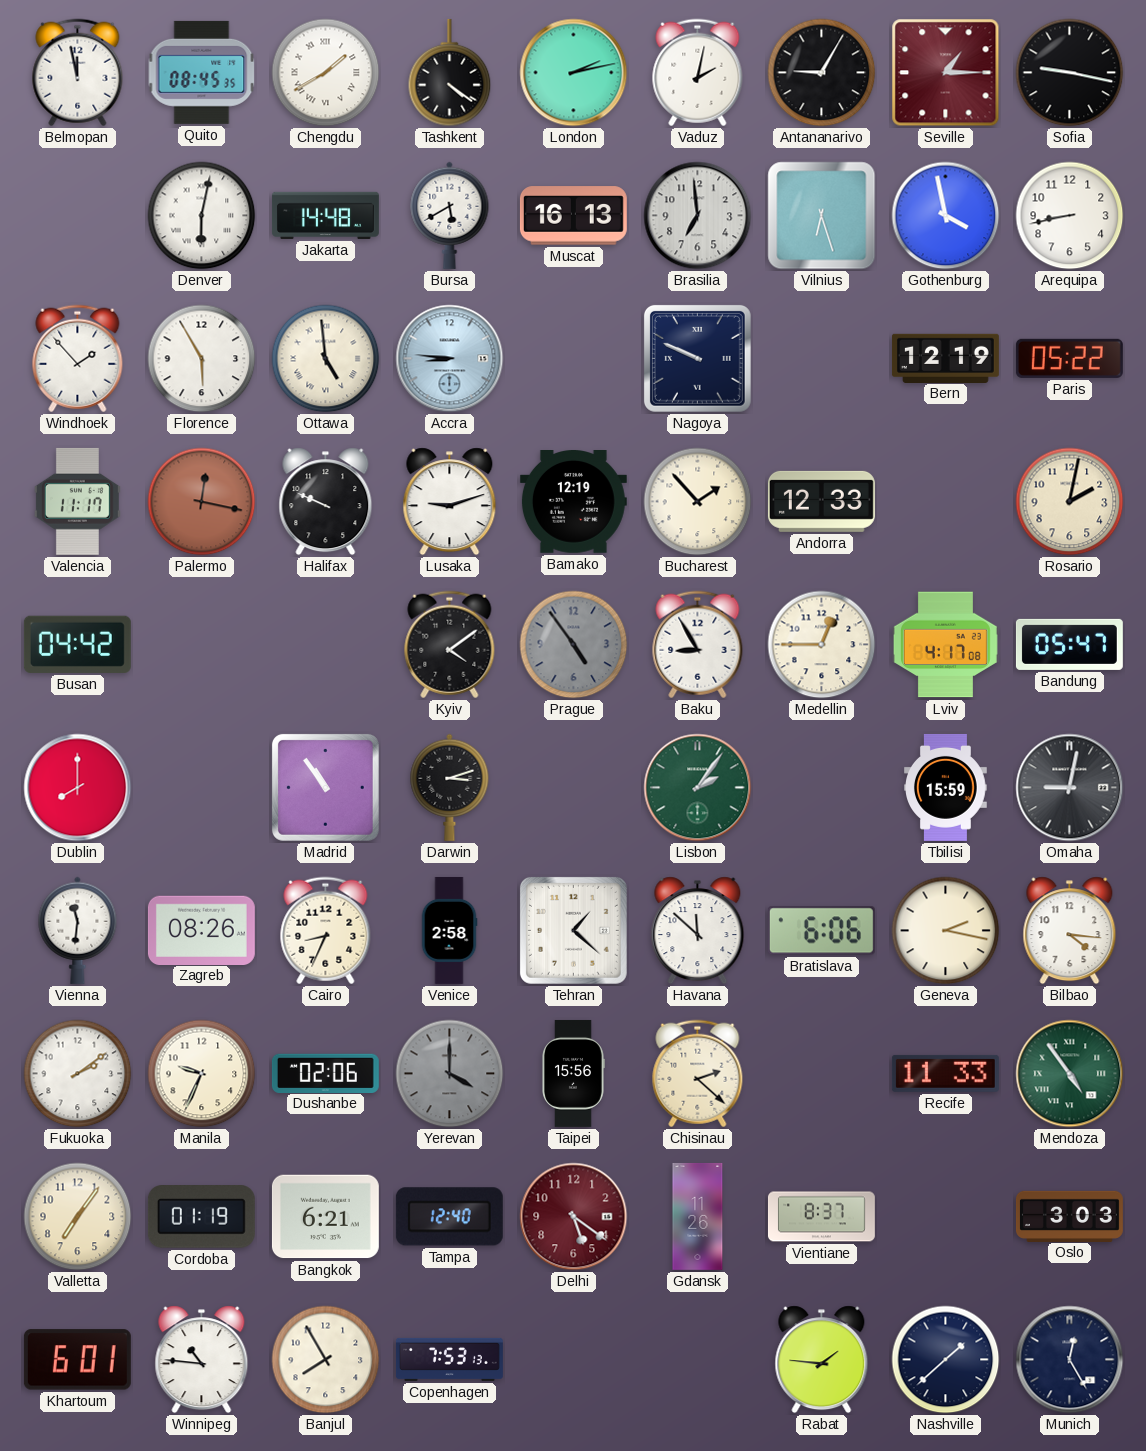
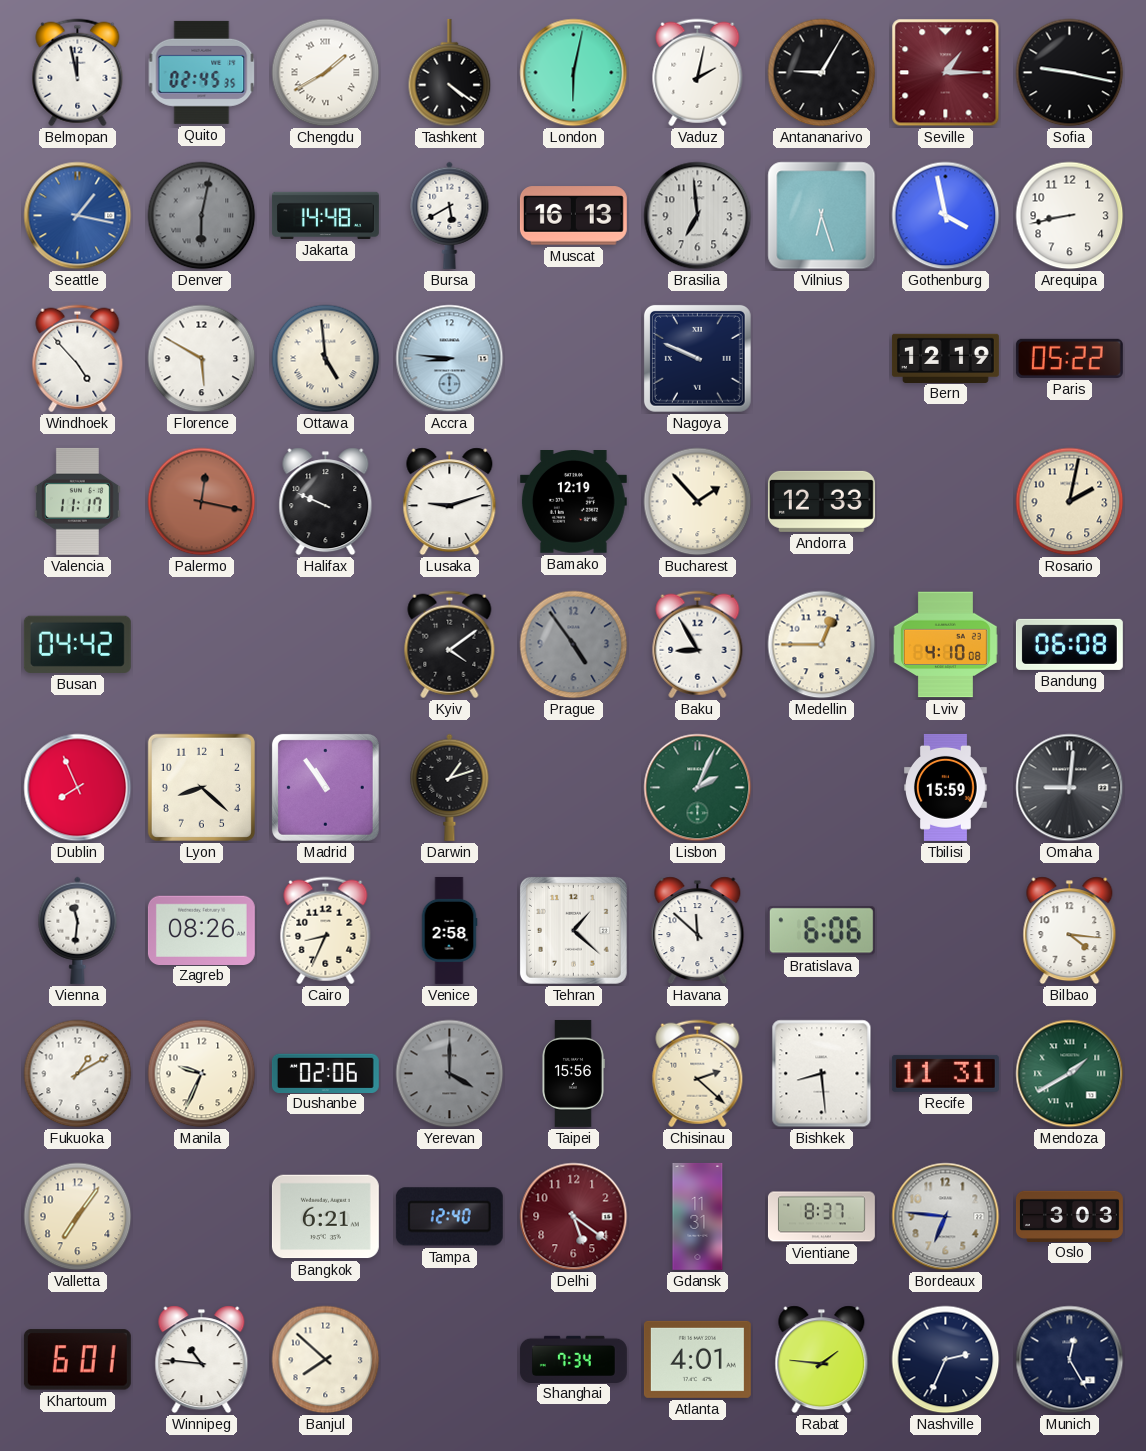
Quito: 08:45 -> 02:45 (202, 72)
London: 2:13 -> 6:02 (574, 73)
Seattle: none -> 1:17 (78, 216)
Denver dial: white -> grey (202, 216)
Windhoek: 1:53 -> 4:53 (78, 359)
Florence: 5:55 -> 5:50 (202, 359)
Lviv: 4:17 -> 4:10 (945, 645)
Bandung: 05:47 -> 06:08 (1069, 644)
Dublin: 8:00 -> 7:56 (78, 788)
Lyon: none -> 8:22 (201, 787)
Darwin: 3:12 -> 1:12 (450, 787)
Lisbon: 2:06 -> 2:04 (698, 788)
Omaha: 9:02 -> 9:01 (1070, 788)
Geneva: 2:17 -> none (946, 931)
Fukuoka: 2:09 -> 1:10 (78, 1074)
Bishkek: none -> 8:29 (822, 1074)
Recife: 11:33 -> 11:31 (945, 1073)
Mendoza: 4:54 -> 1:40 (1070, 1074)
Cordoba: 01:19 -> none (201, 1217)
Gdansk: 11:26 -> 11:31 (698, 1216)
Bordeaux: none -> 6:46 (946, 1217)
Banjul: 7:55 -> 7:52 (326, 1360)
Copenhagen: 7:53 -> none (449, 1359)
Shanghai: none -> 7:34 (573, 1359)
Atlanta: none -> 4:01 (697, 1359)
Nashville: 1:38 -> 2:34 (946, 1360)
